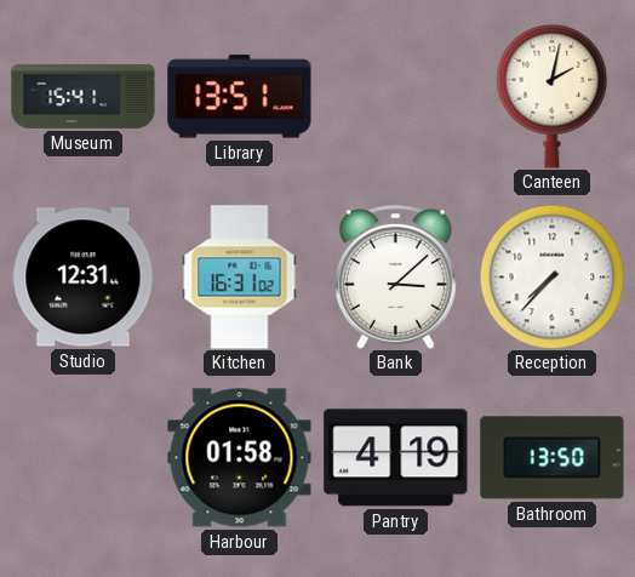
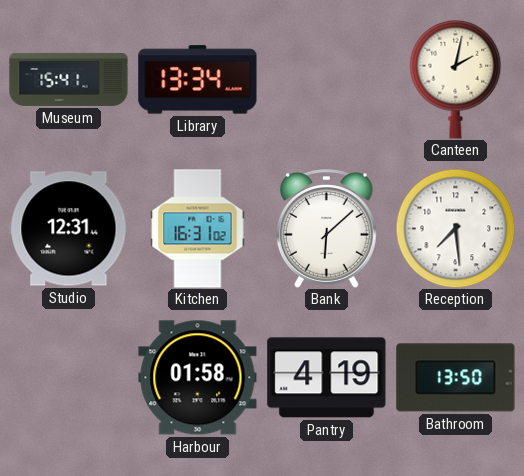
Library: 13:51 -> 13:34 (198, 80)
Bank: 3:08 -> 6:08 (327, 229)
Reception: 7:37 -> 7:29 (455, 228)
